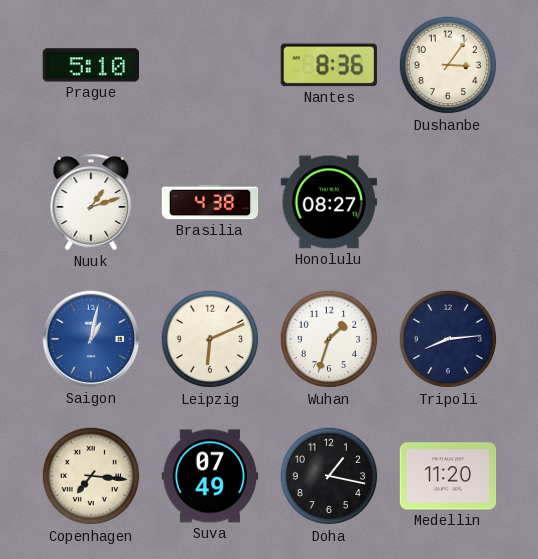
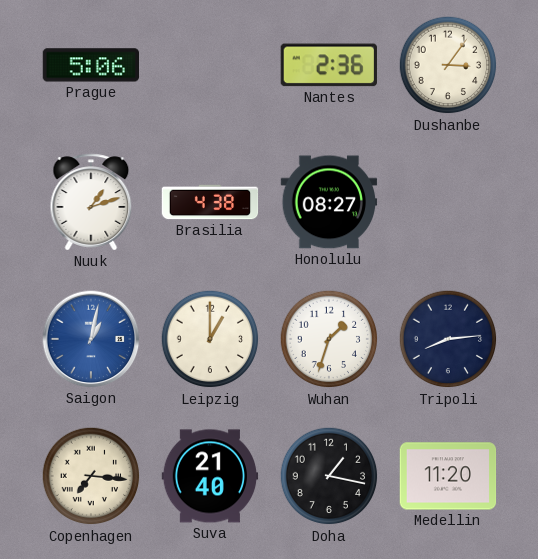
Prague: 5:10 -> 5:06 (90, 65)
Nantes: 8:36 -> 2:36 (329, 65)
Leipzig: 6:11 -> 1:00 (210, 339)
Suva: 07:49 -> 21:40 (210, 476)
